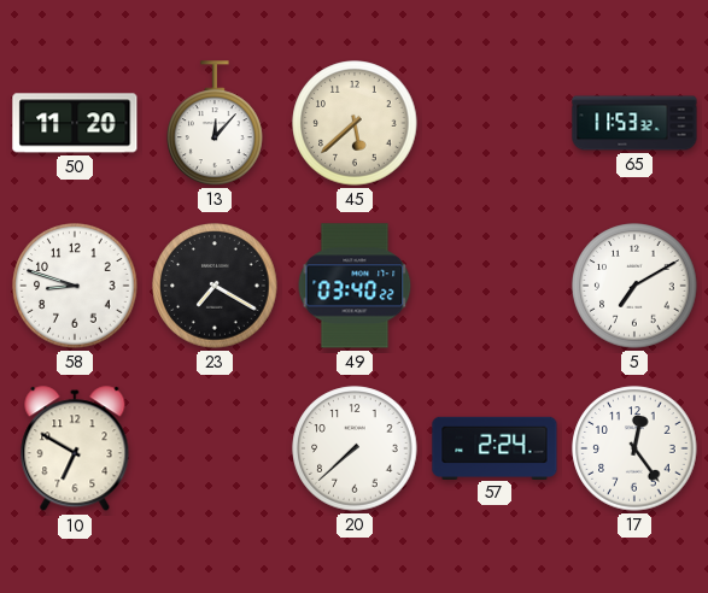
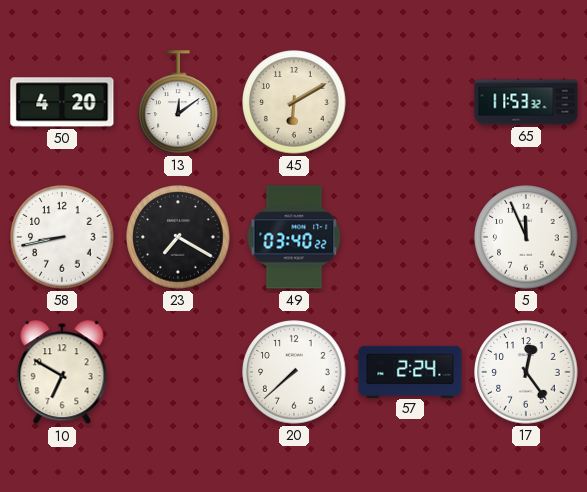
50: 11:20 -> 4:20 (62, 102)
13: 12:07 -> 12:09 (178, 102)
45: 5:38 -> 6:10 (294, 102)
58: 8:48 -> 8:43 (62, 237)
5: 7:10 -> 11:56 (526, 237)
